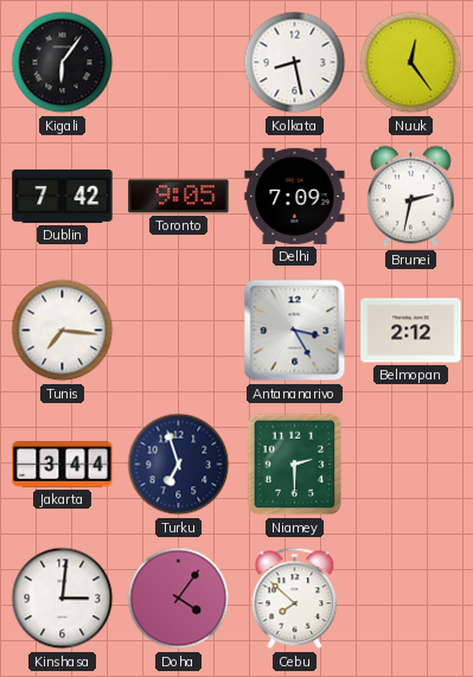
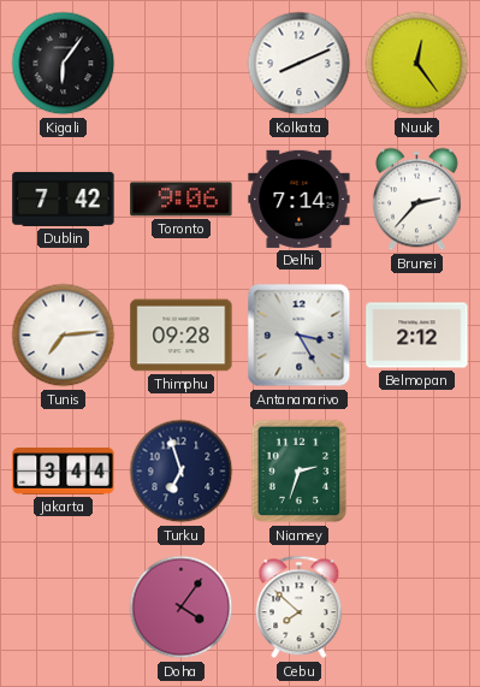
Kolkata: 8:28 -> 8:11 (300, 64)
Toronto: 9:05 -> 9:06 (182, 200)
Delhi: 7:09 -> 7:14 (300, 199)
Brunei: 2:32 -> 2:37 (417, 200)
Tunis: 7:16 -> 7:14 (64, 336)
Thimphu: none -> 09:28 (182, 336)
Niamey: 2:30 -> 2:33 (300, 472)
Kinshasa: 3:01 -> none (63, 599)
